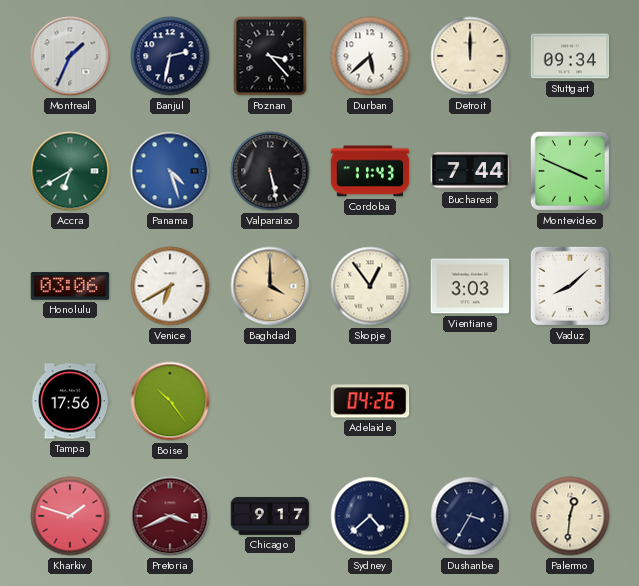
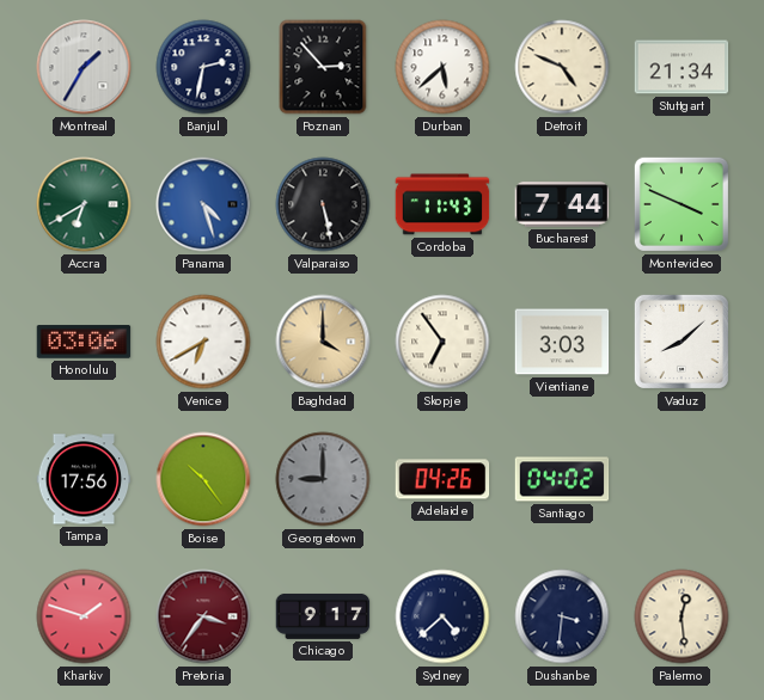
Montreal: 1:34 -> 1:35 (84, 67)
Poznan: 3:23 -> 2:53 (323, 67)
Detroit: 12:00 -> 4:49 (562, 67)
Stuttgart: 09:34 -> 21:34 (682, 67)
Skopje: 12:54 -> 6:54 (442, 342)
Georgetown: none -> 9:00 (323, 479)
Santiago: none -> 04:02 (562, 479)
Pretoria: 3:41 -> 3:36 (203, 616)
Dushanbe: 3:35 -> 3:31 (562, 616)
Palermo: 12:31 -> 12:29 (682, 616)
